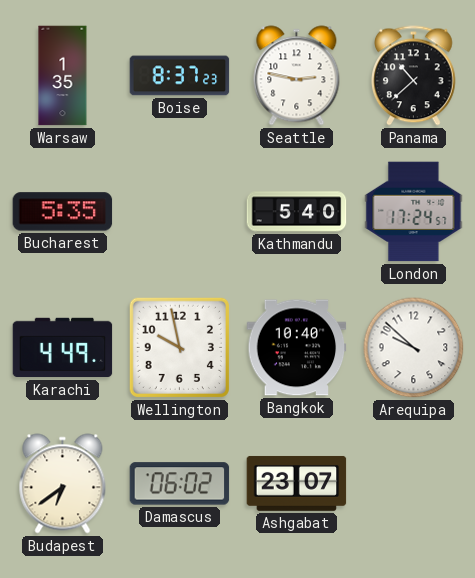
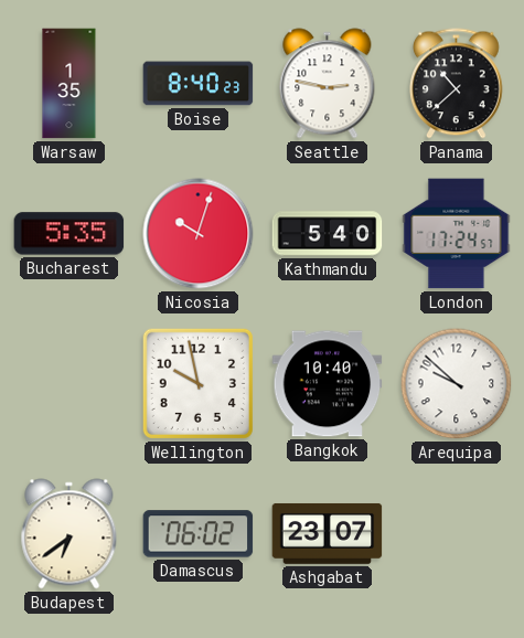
Boise: 8:37 -> 8:40 (199, 84)
Nicosia: none -> 10:03 (199, 234)
Karachi: 4:49 -> none (63, 348)
